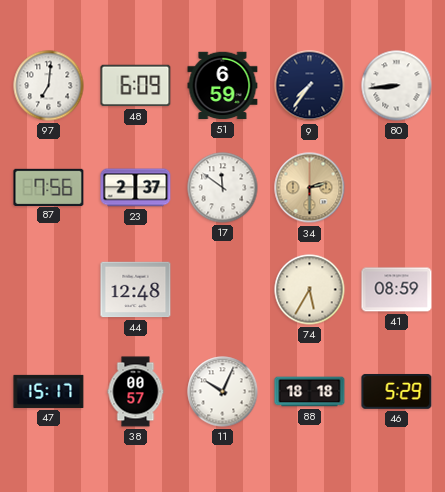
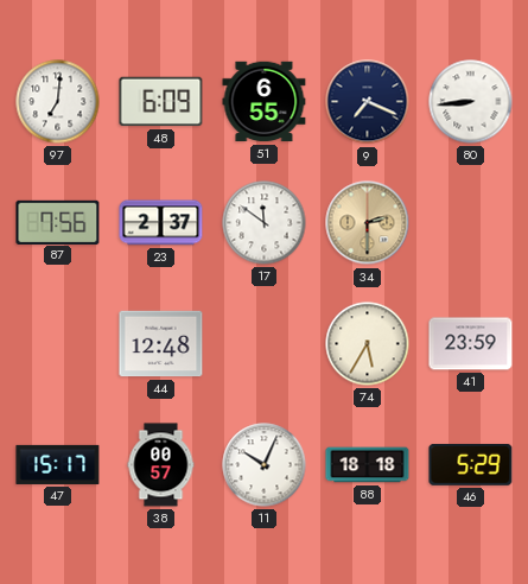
51: 6:59 -> 6:55 (265, 102)
9: 7:36 -> 7:19 (368, 102)
41: 08:59 -> 23:59 (471, 344)
